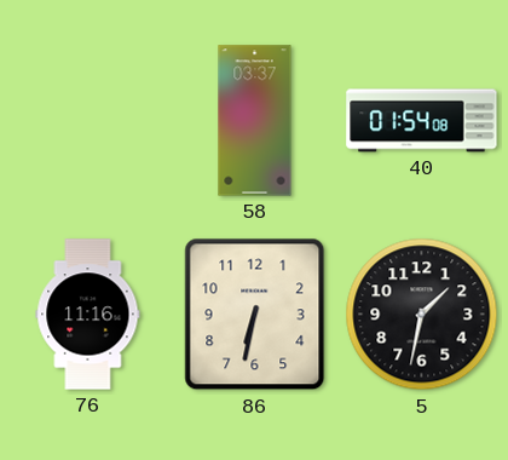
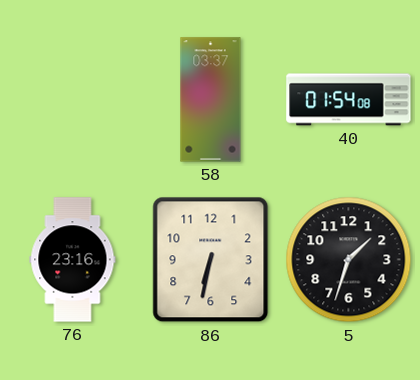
76: 11:16 -> 23:16 (73, 260)
5: 1:32 -> 1:33 (349, 260)
